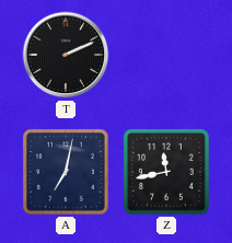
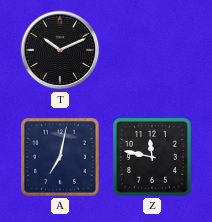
T: 2:11 -> 10:11 (60, 50)
Z: 11:43 -> 11:47 (152, 157)
